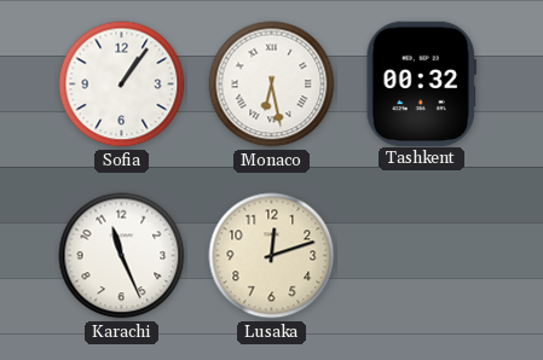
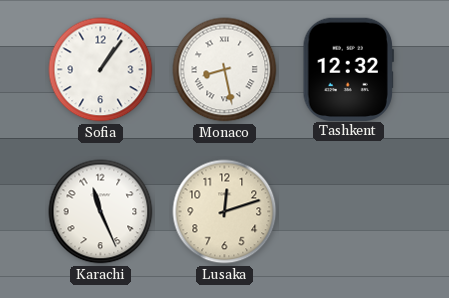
Monaco: 6:28 -> 8:28 (225, 70)
Tashkent: 00:32 -> 12:32 (348, 69)
